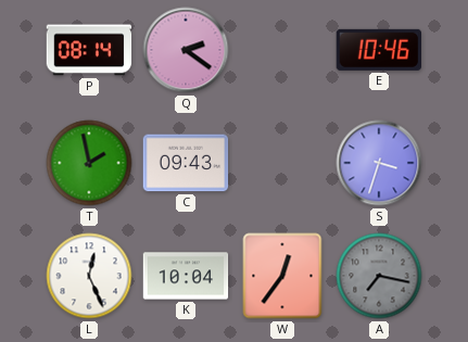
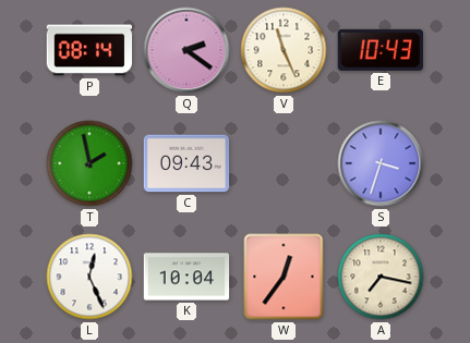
V: none -> 11:26 (284, 50)
E: 10:46 -> 10:43 (379, 50)
A dial: grey -> cream (381, 277)
